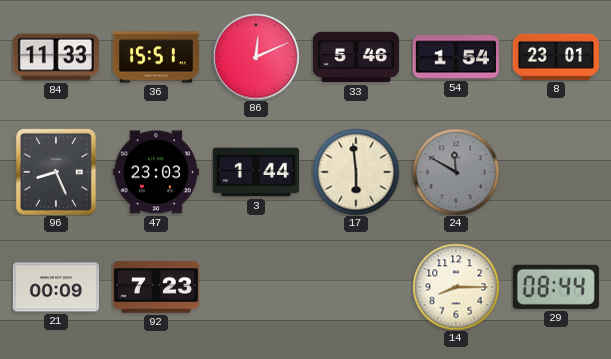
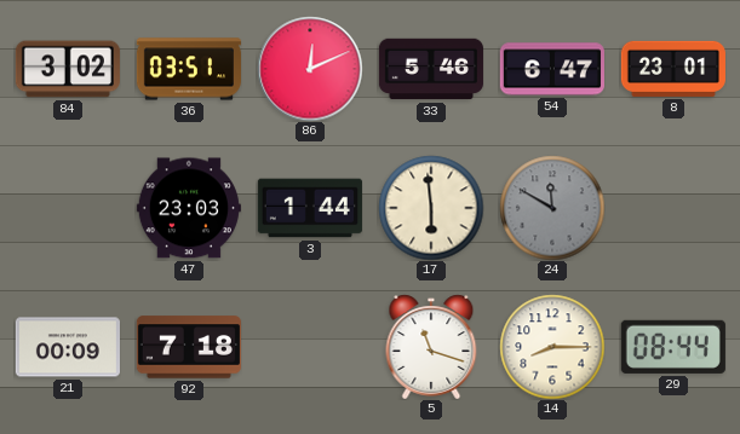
84: 11:33 -> 3:02 (68, 69)
36: 15:51 -> 03:51 (189, 69)
54: 1:54 -> 6:47 (552, 69)
96: 8:26 -> none (56, 172)
92: 7:23 -> 7:18 (189, 347)
5: none -> 11:18 (431, 347)
